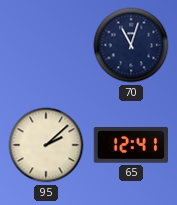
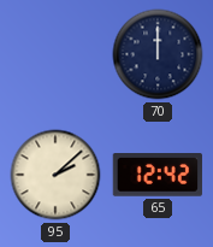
70: 11:03 -> 12:00 (158, 54)
65: 12:41 -> 12:42 (156, 176)
